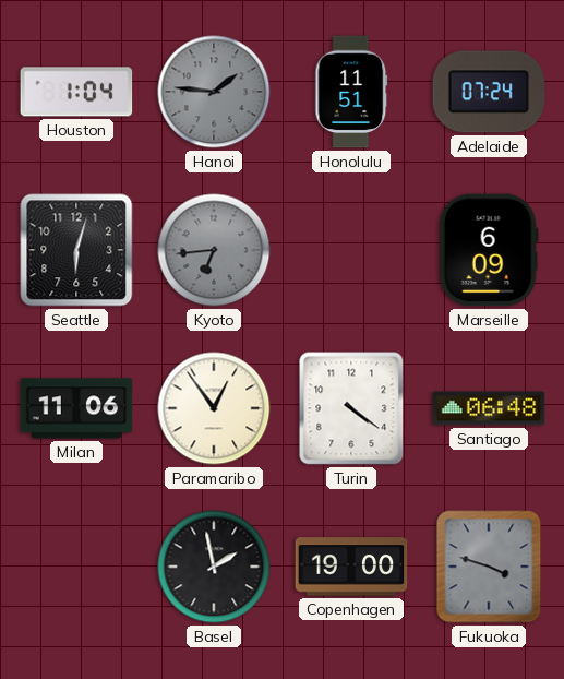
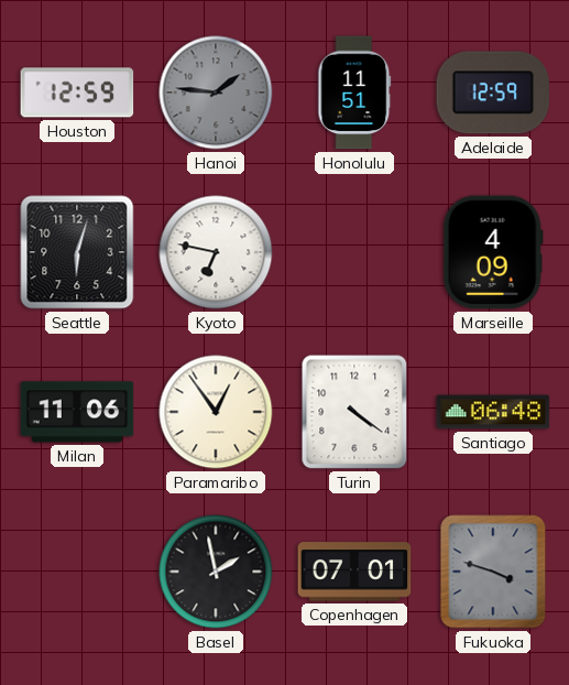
Houston: 1:04 -> 12:59 (77, 93)
Adelaide: 07:24 -> 12:59 (493, 93)
Kyoto: 6:44 -> 6:47 (216, 252)
Kyoto dial: grey -> white (216, 252)
Marseille: 6:09 -> 4:09 (493, 252)
Copenhagen: 19:00 -> 07:01 (354, 572)
